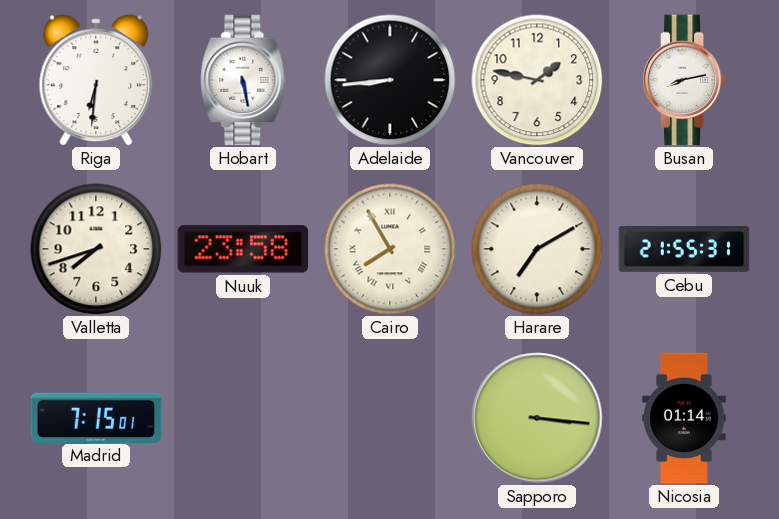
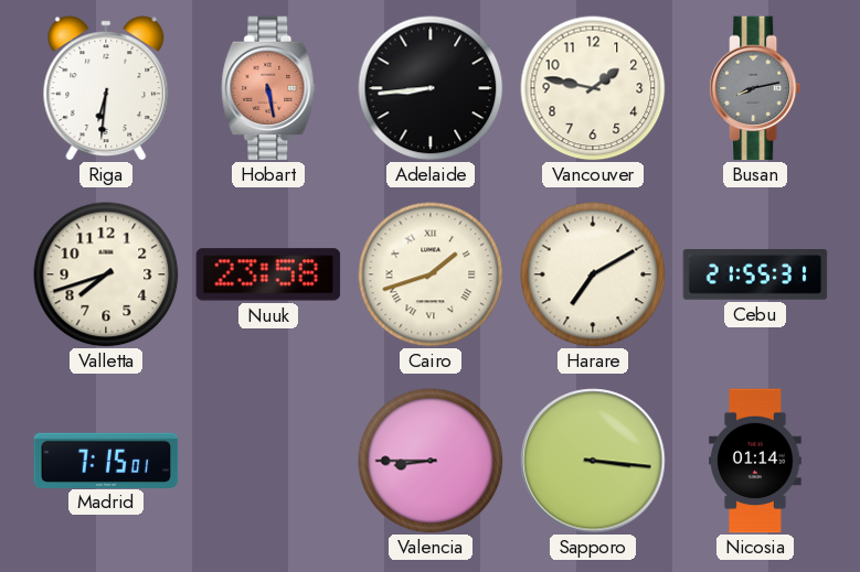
Hobart dial: white -> salmon (268, 88)
Busan dial: white -> grey (755, 88)
Cairo: 7:55 -> 1:42 (431, 274)
Valencia: none -> 8:45 (431, 461)
